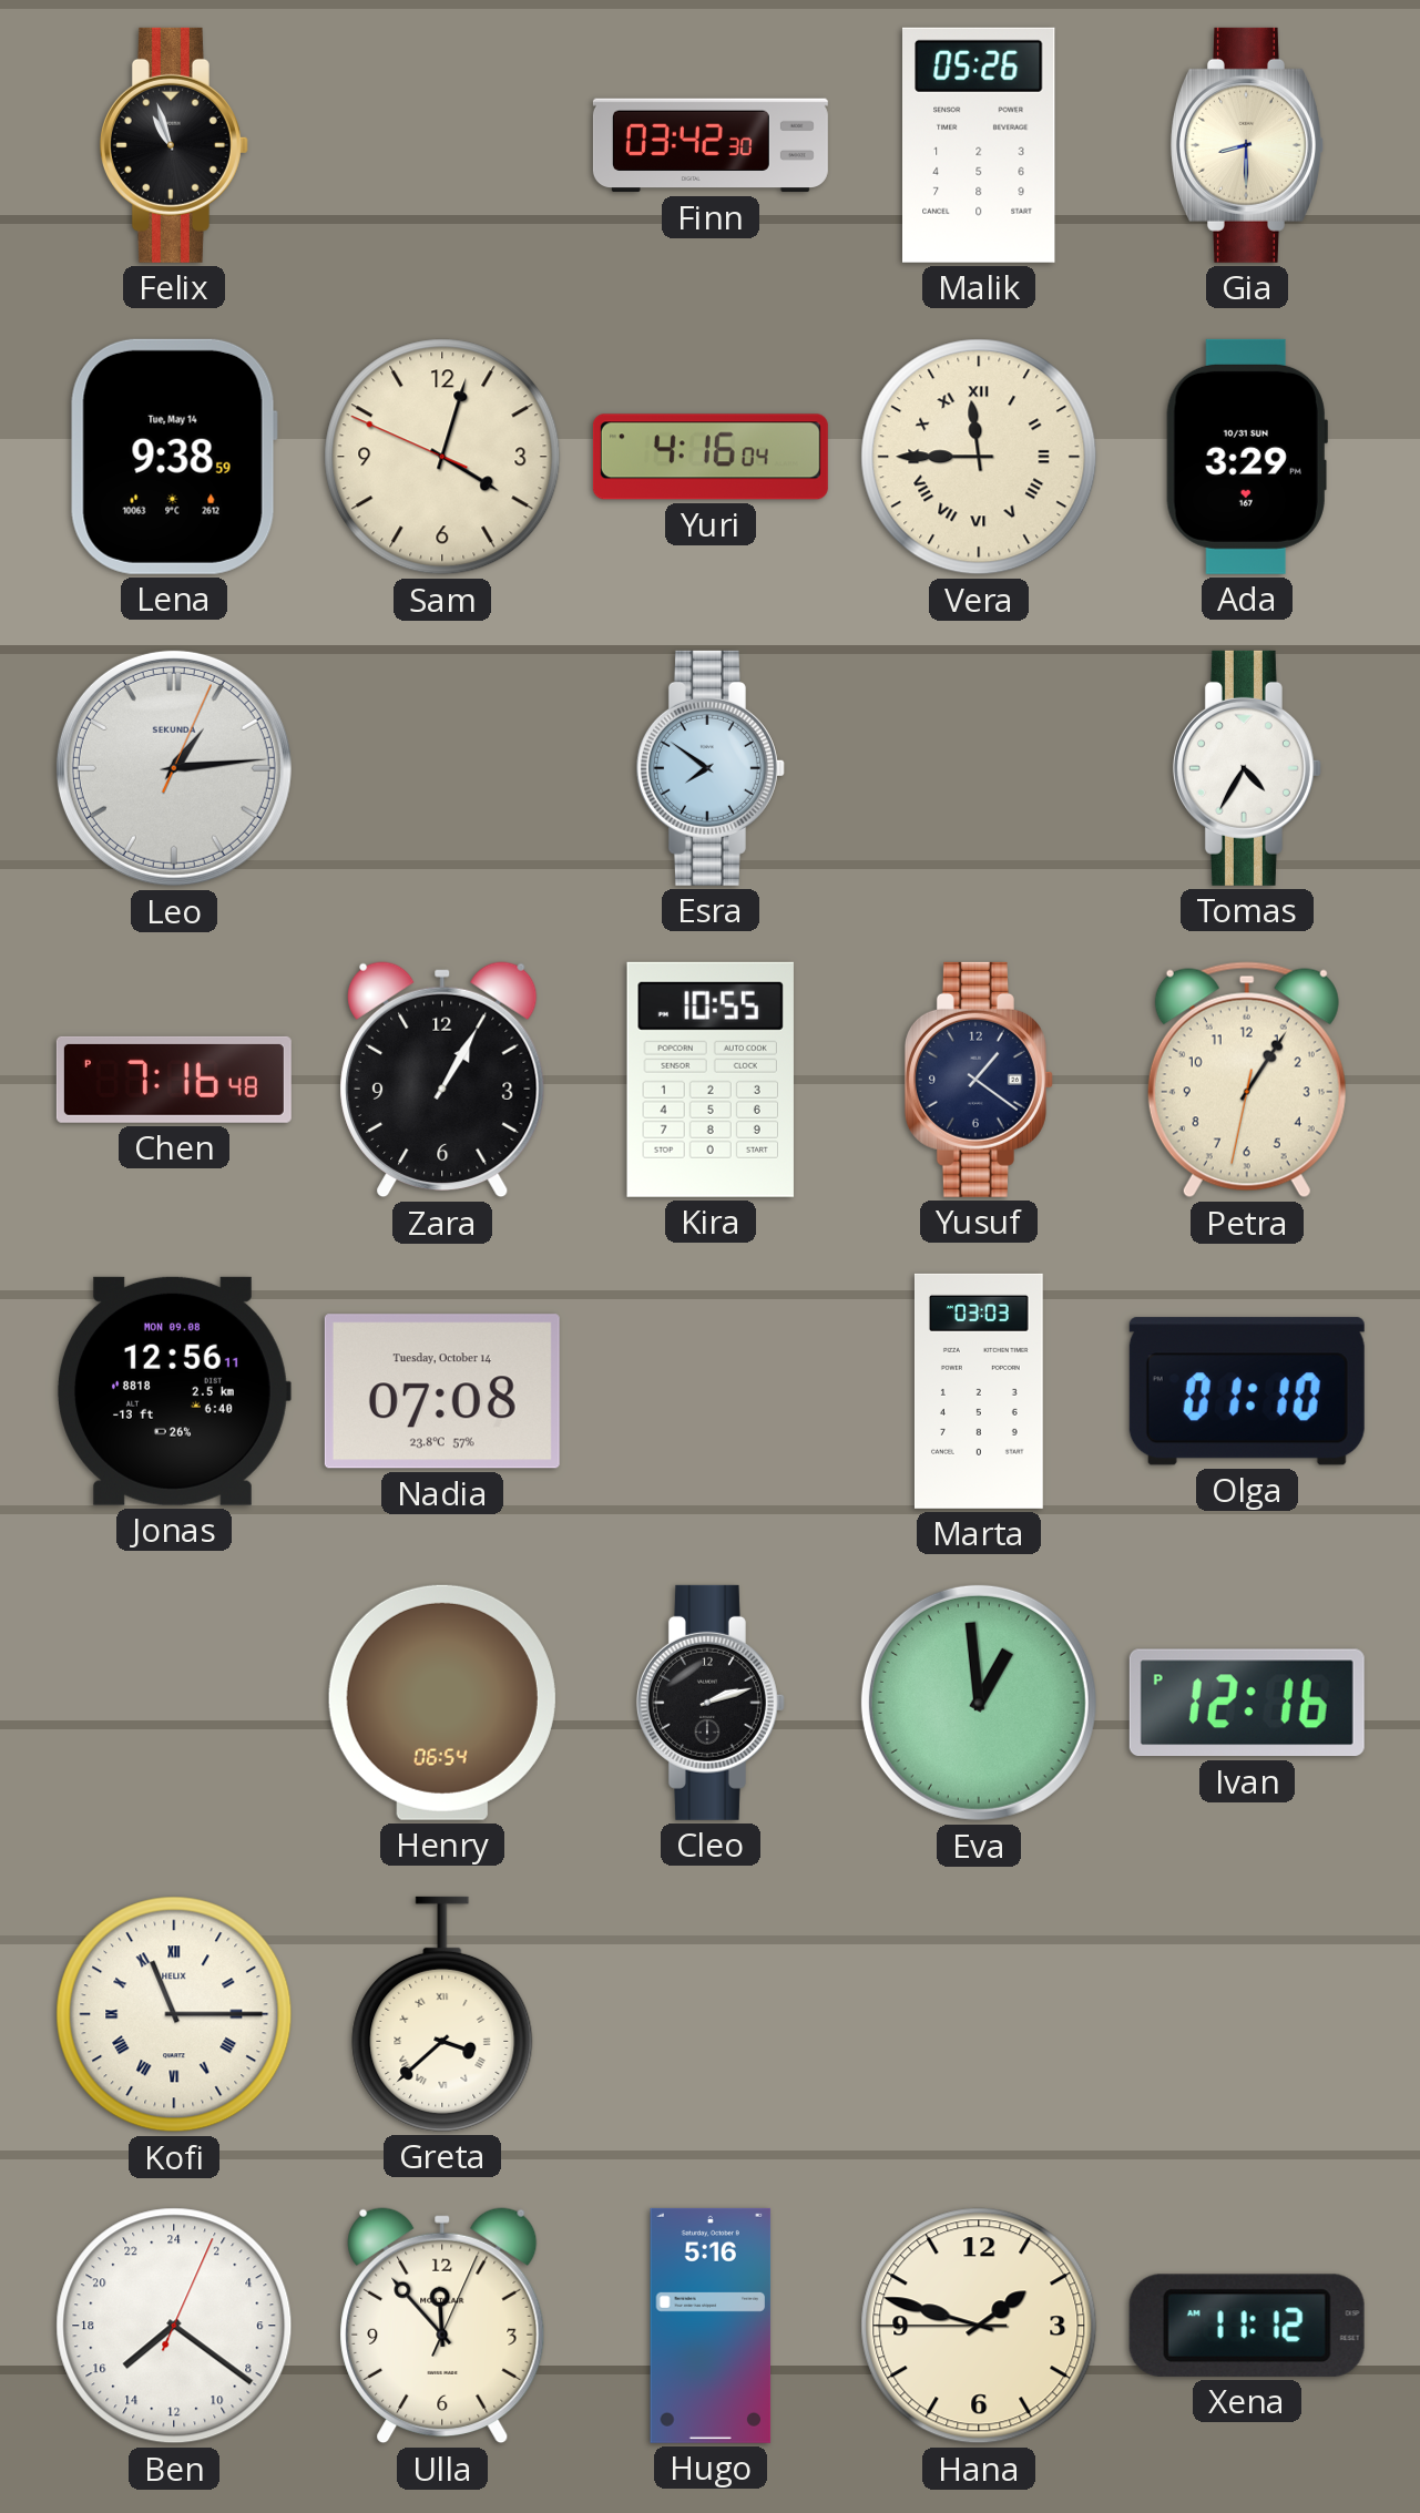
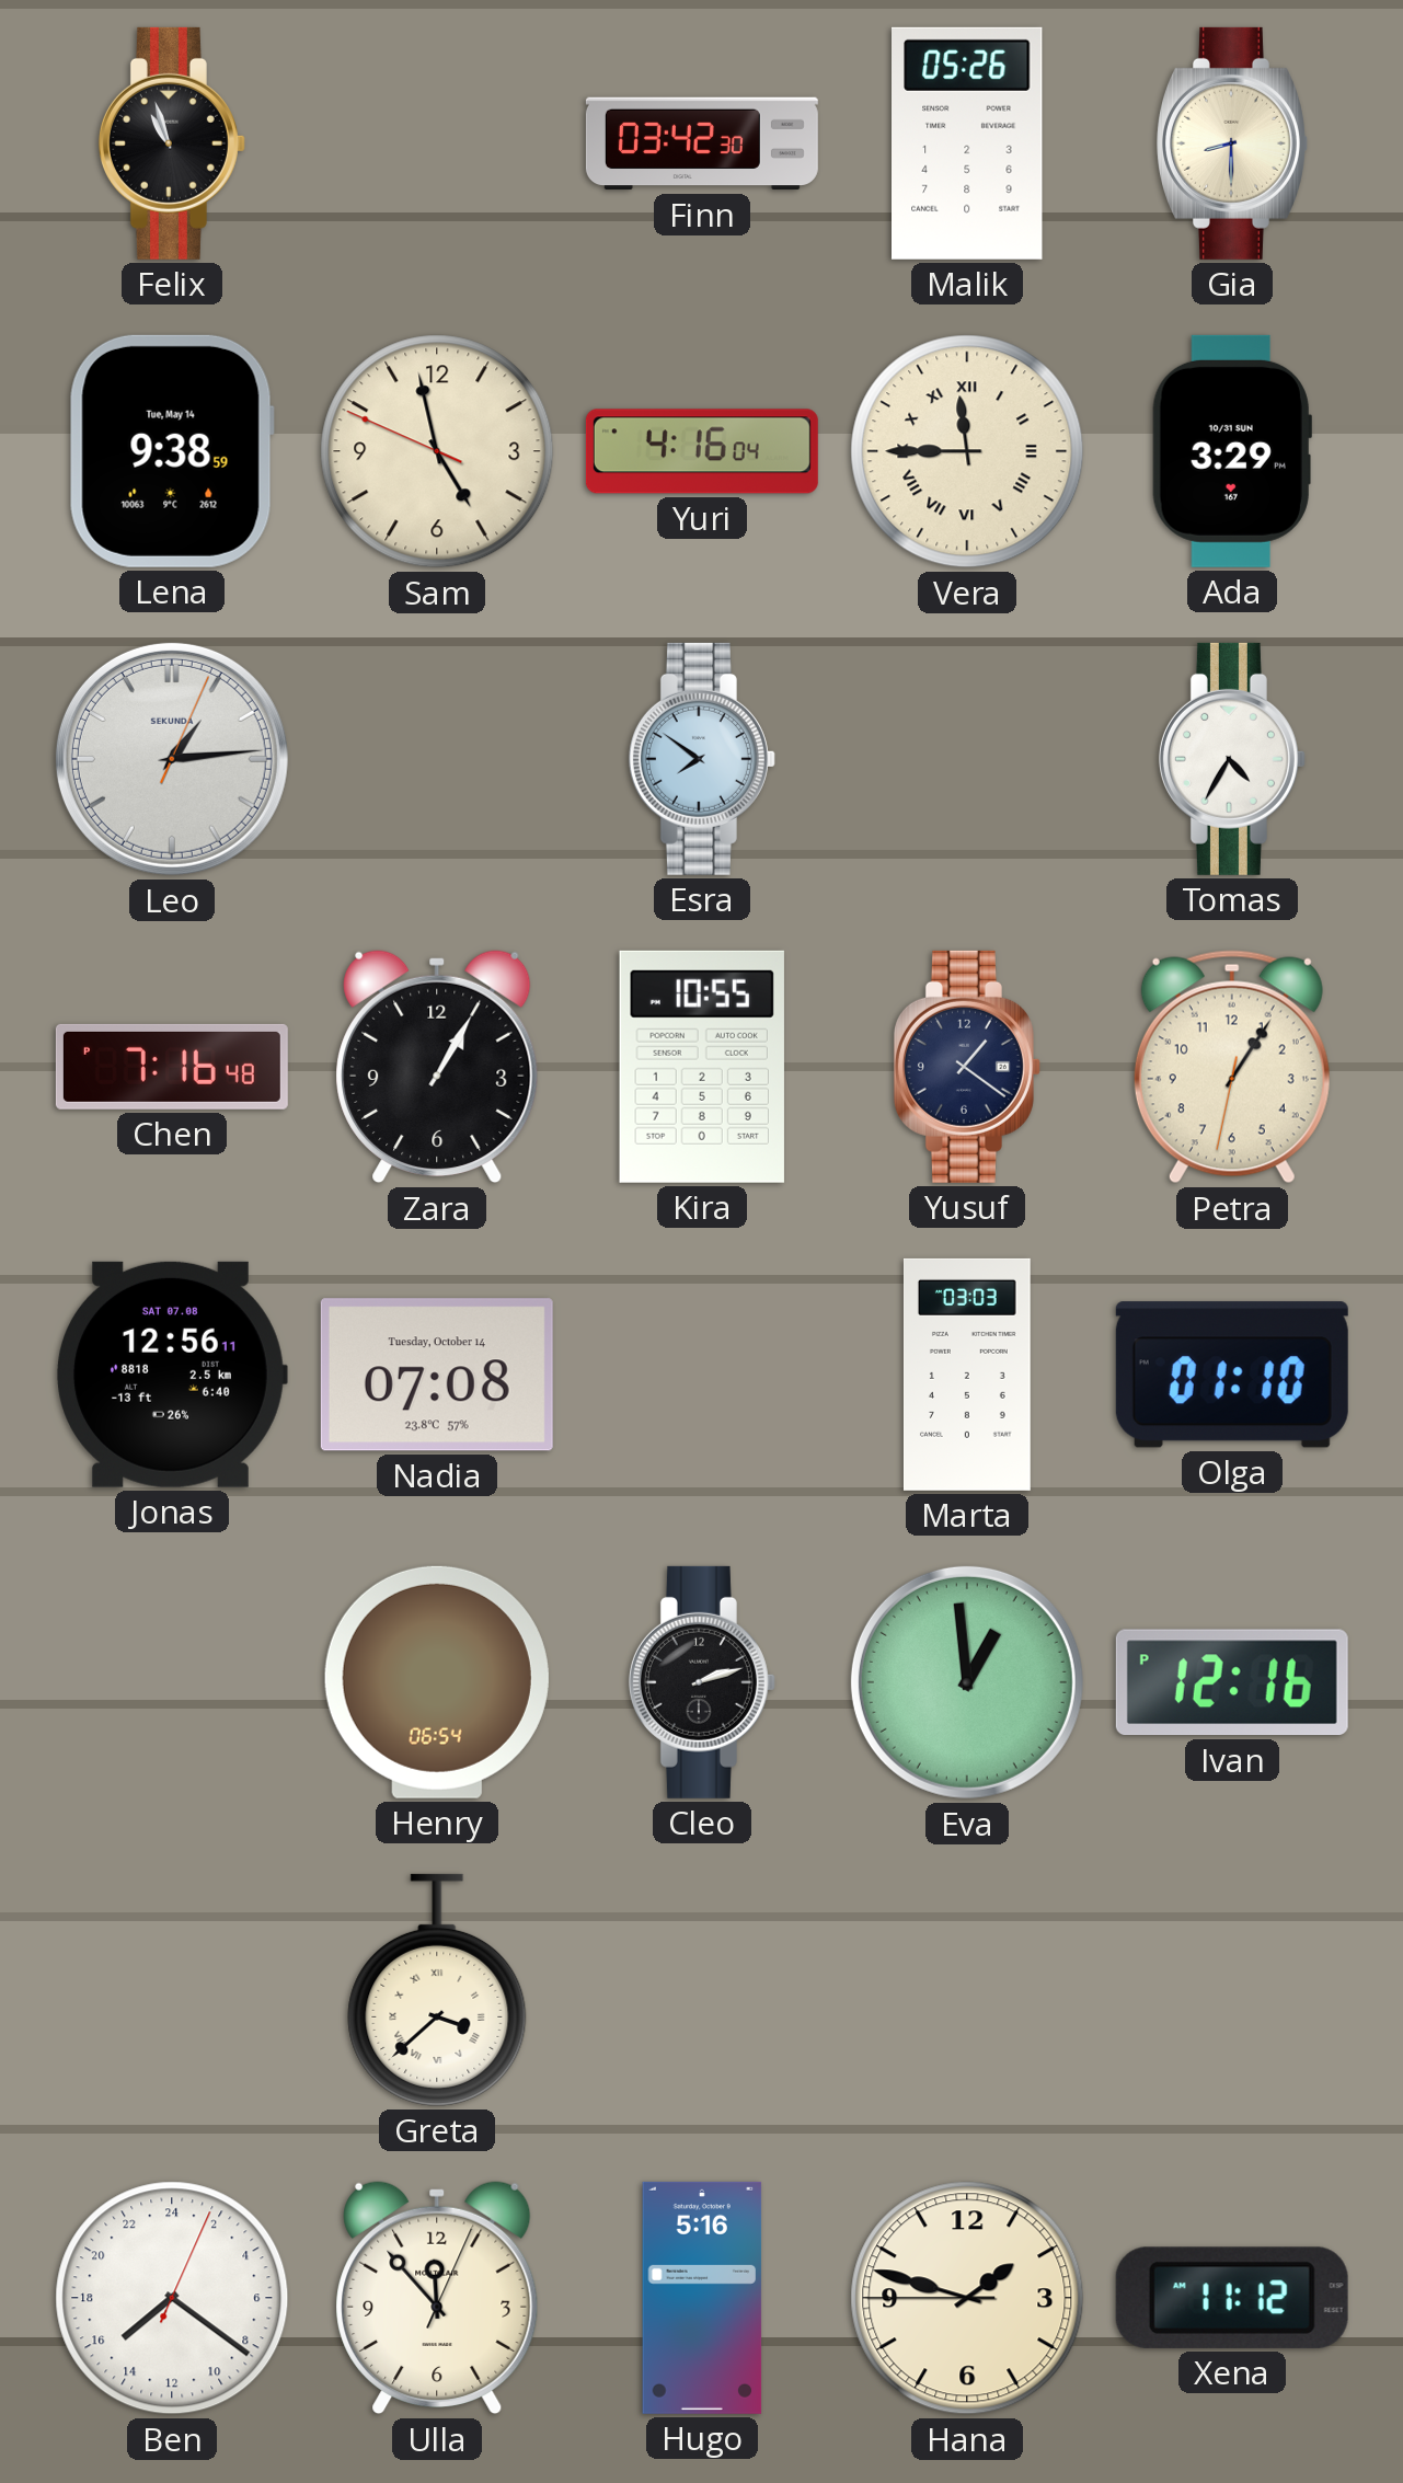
Sam: 4:02 -> 4:57 (437, 451)
Jonas date: MON 09.08 -> SAT 07.08 (172, 1375)
Kofi: 11:15 -> none (174, 2014)
